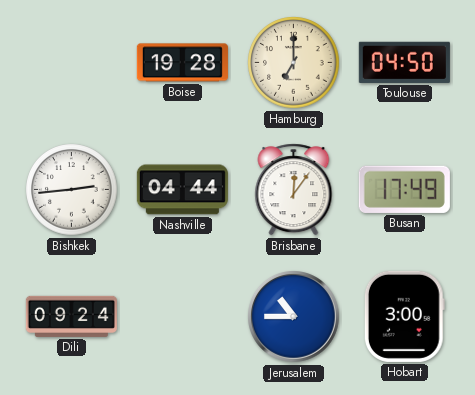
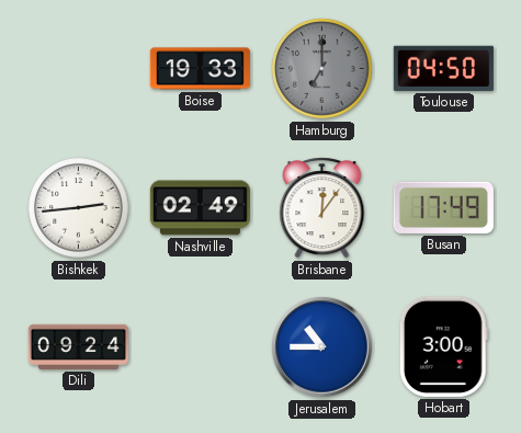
Boise: 19:28 -> 19:33 (200, 69)
Hamburg dial: cream -> grey (322, 69)
Nashville: 04:44 -> 02:49 (200, 208)
